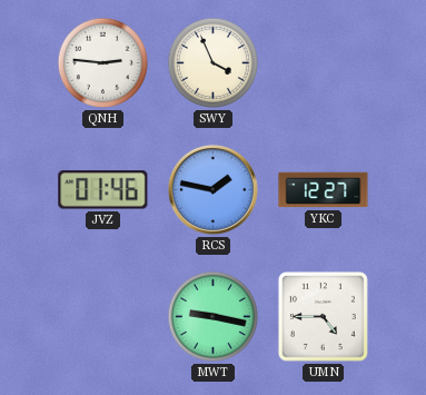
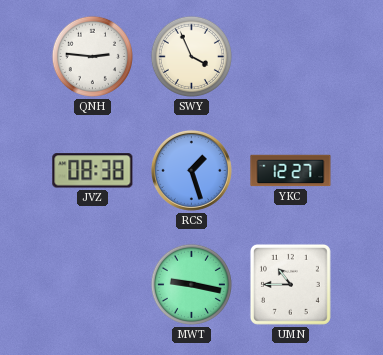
JVZ: 01:46 -> 08:38 (93, 171)
RCS: 1:47 -> 1:27 (191, 170)
UMN: 4:45 -> 10:45 (290, 284)
